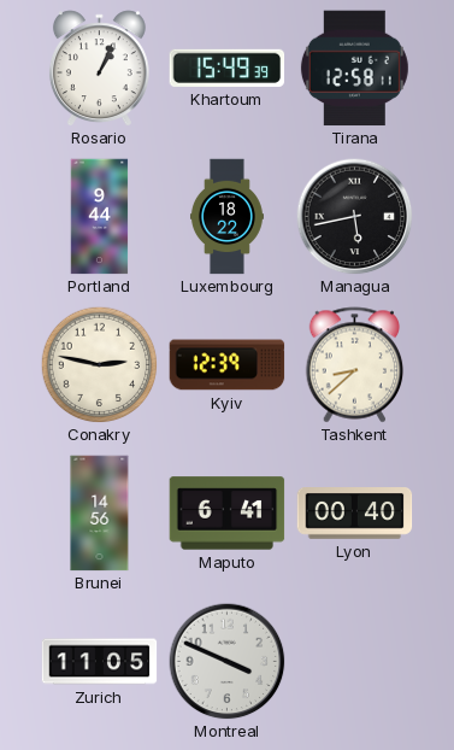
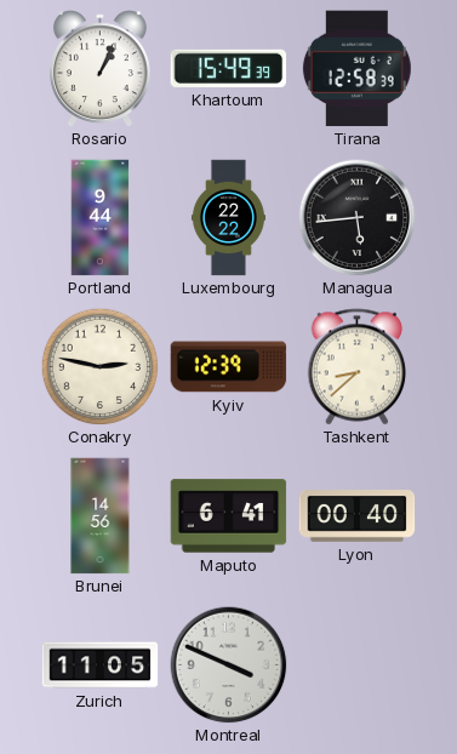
Tirana: 12:58:11 -> 12:58:39 (356, 69)
Luxembourg: 18:22 -> 22:22 (228, 218)
Managua: 5:43 -> 5:44 (358, 218)
